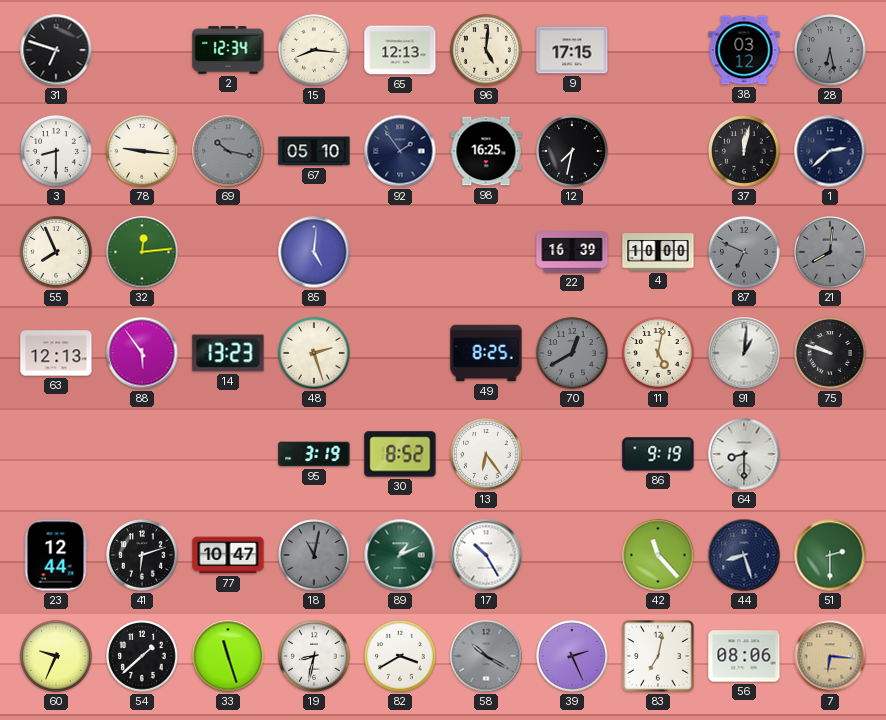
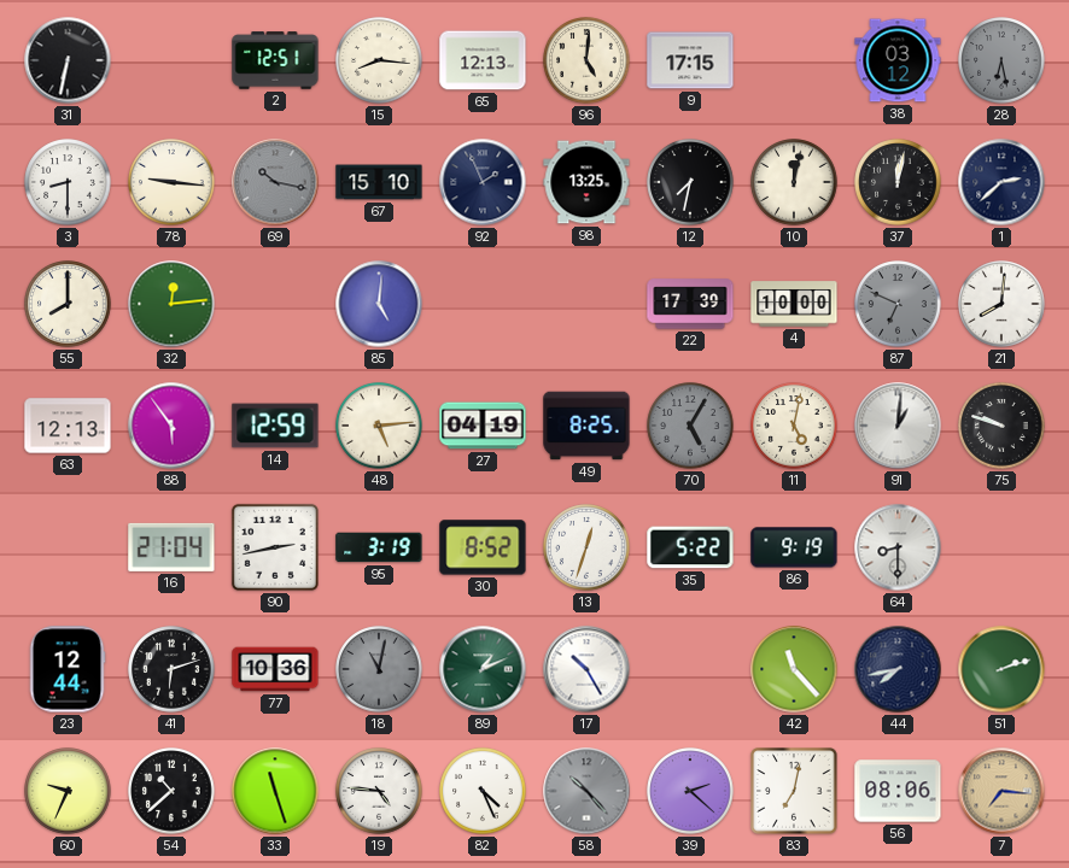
31: 6:48 -> 6:32 (68, 60)
2: 12:34 -> 12:51 (275, 60)
67: 05:10 -> 15:10 (379, 182)
92: 1:54 -> 1:56 (483, 182)
98: 16:25 -> 13:25 (586, 182)
10: none -> 12:02 (794, 182)
55: 7:56 -> 8:00 (68, 304)
22: 16:39 -> 17:39 (690, 304)
21 dial: grey -> white (1001, 304)
14: 13:23 -> 12:59 (275, 426)
48: 2:27 -> 5:14 (379, 426)
27: none -> 04:19 (483, 426)
70: 12:40 -> 5:05 (690, 426)
16: none -> 21:04 (171, 547)
90: none -> 2:43 (275, 547)
13: 6:24 -> 12:33 (586, 547)
35: none -> 5:22 (690, 547)
77: 10:47 -> 10:36 (275, 669)
44: 8:27 -> 7:43 (898, 669)
51: 2:30 -> 2:12 (1001, 669)
54: 1:38 -> 10:38 (171, 791)
19: 8:32 -> 4:46 (379, 791)
82: 3:40 -> 4:26 (483, 791)
58: 10:20 -> 10:23 (586, 791)
39: 2:26 -> 2:22 (690, 791)
7: 6:16 -> 7:16 (1001, 791)
